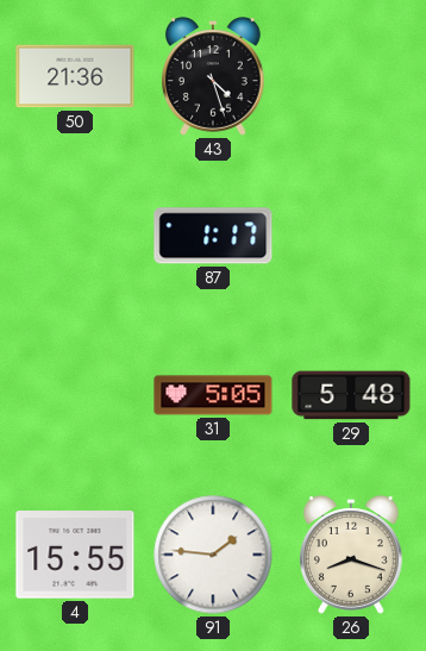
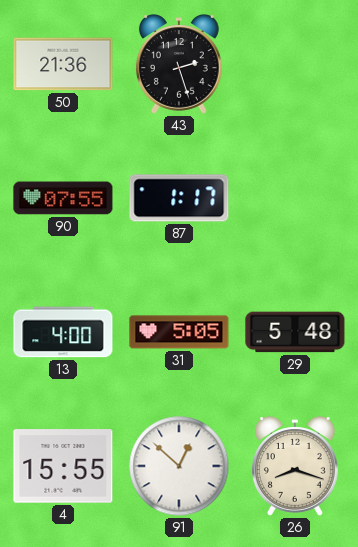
43: 4:27 -> 2:27 (179, 64)
90: none -> 07:55 (63, 198)
13: none -> 4:00 (63, 332)
91: 1:46 -> 12:52 (179, 466)
